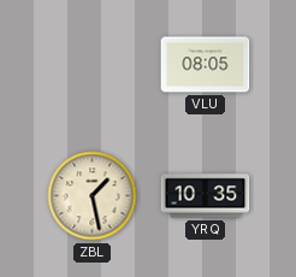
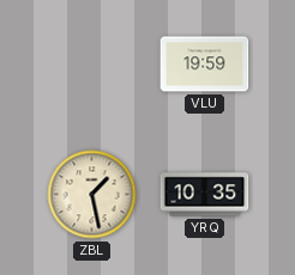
VLU: 08:05 -> 19:59 (205, 65)
